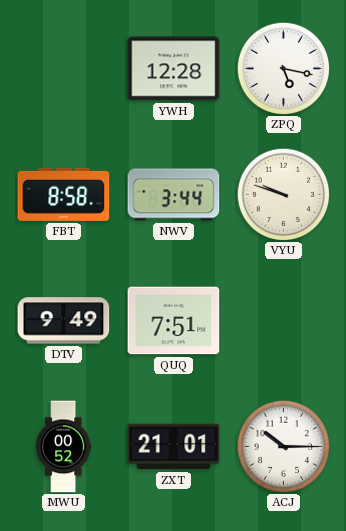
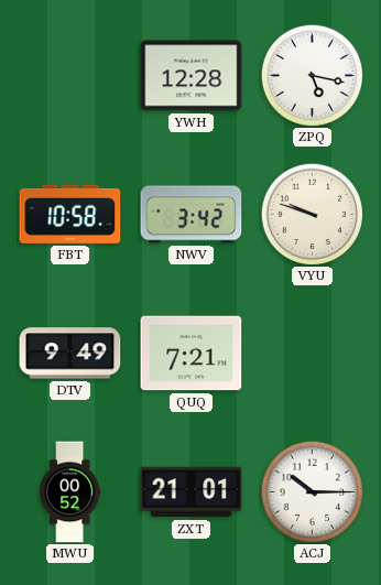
FBT: 8:58 -> 10:58 (70, 214)
NWV: 3:44 -> 3:42 (192, 215)
QUQ: 7:51 -> 7:21 (192, 354)
